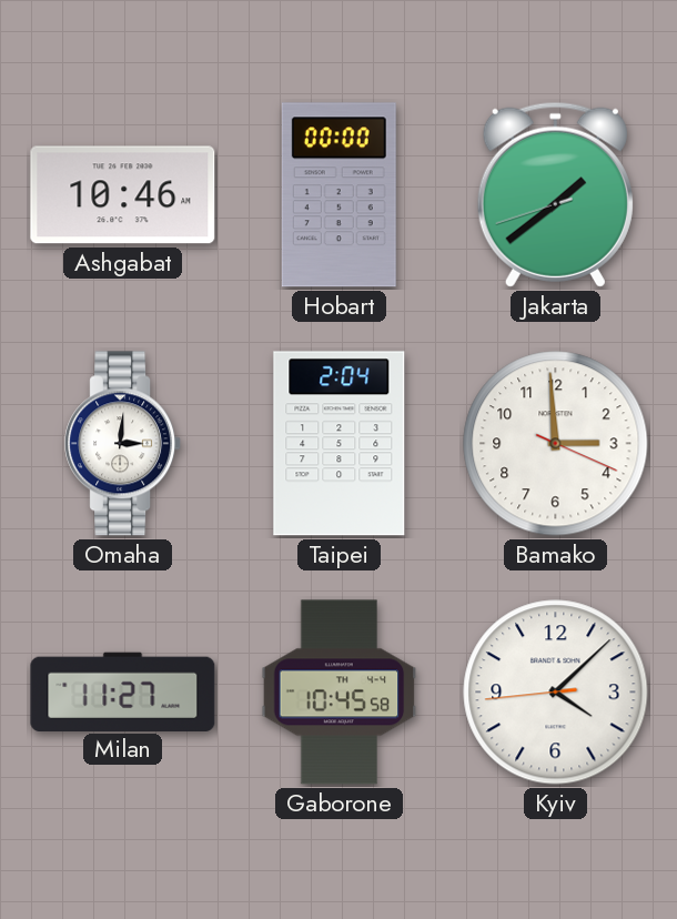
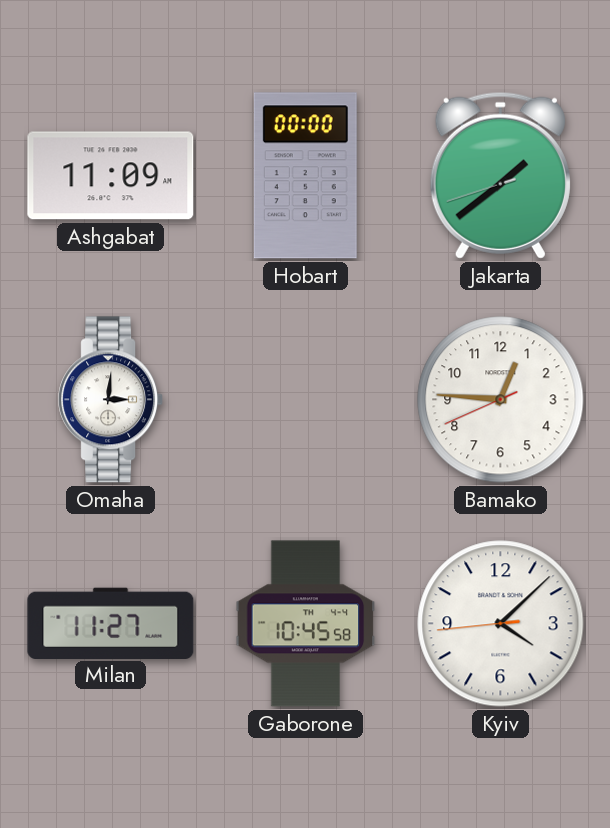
Ashgabat: 10:46 -> 11:09 (111, 176)
Taipei: 2:04 -> none (340, 444)
Bamako: 2:59 -> 12:45 (501, 400)
